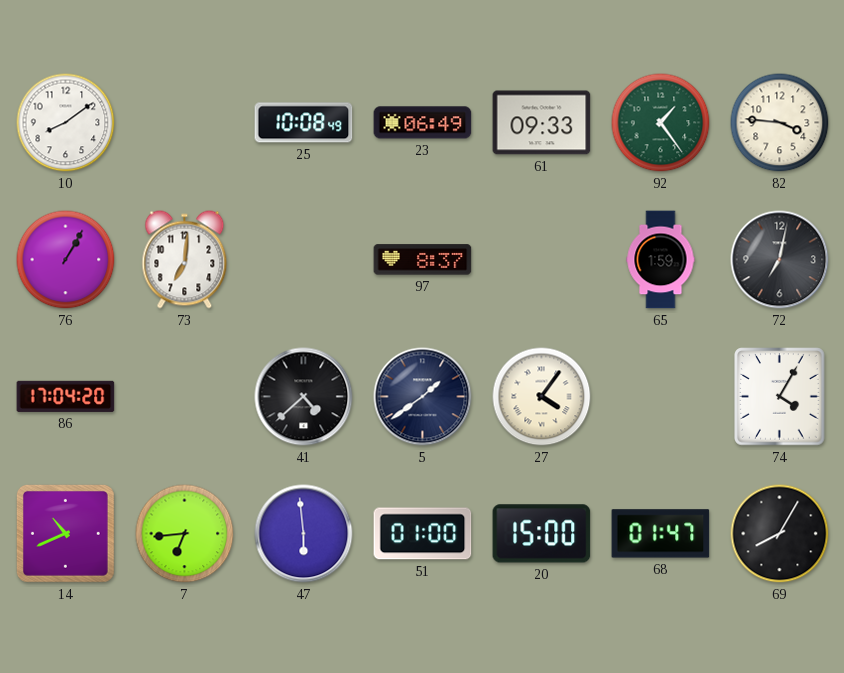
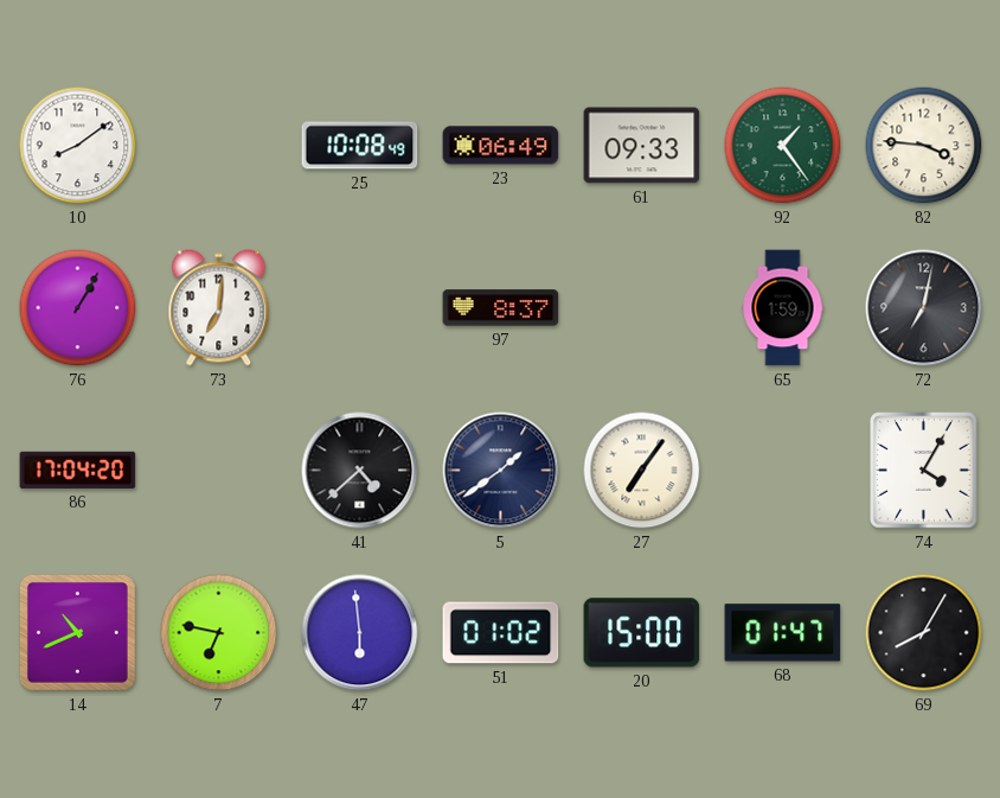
27: 4:06 -> 7:06 (642, 471)
7: 6:44 -> 6:47 (219, 633)
51: 01:00 -> 01:02 (501, 633)
